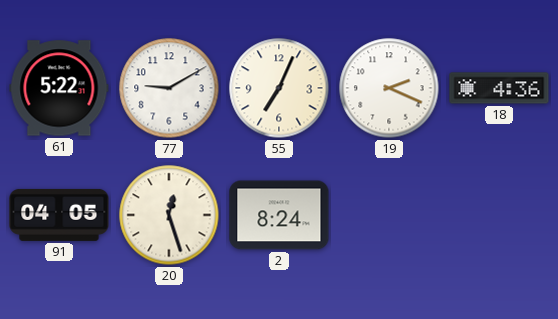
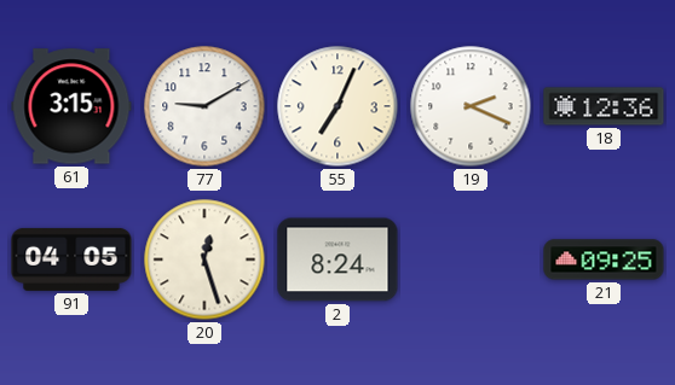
61: 5:22 -> 3:15 (71, 106)
18: 4:36 -> 12:36 (604, 106)
21: none -> 09:25 (604, 259)
